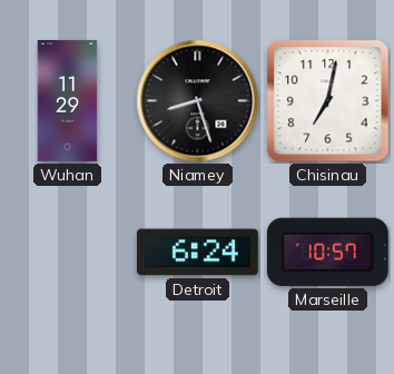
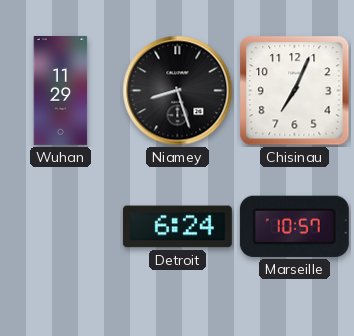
Chisinau: 7:02 -> 7:04 (295, 91)
